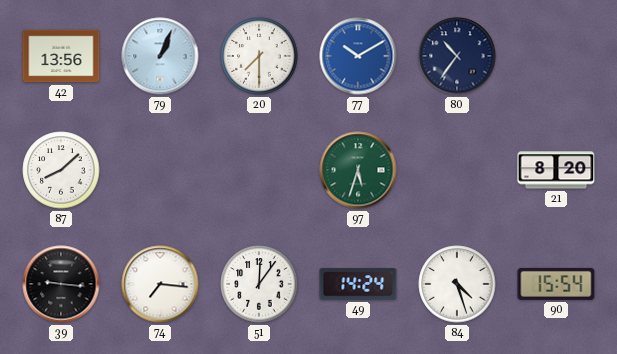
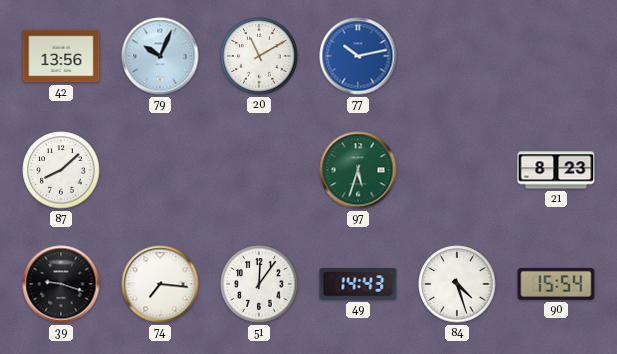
79: 1:04 -> 10:04 (160, 56)
20: 7:30 -> 11:10 (259, 56)
77: 10:10 -> 10:13 (358, 56)
80: 10:36 -> none (457, 56)
21: 8:20 -> 8:23 (556, 170)
39: 9:16 -> 9:18 (61, 284)
49: 14:24 -> 14:43 (358, 284)
